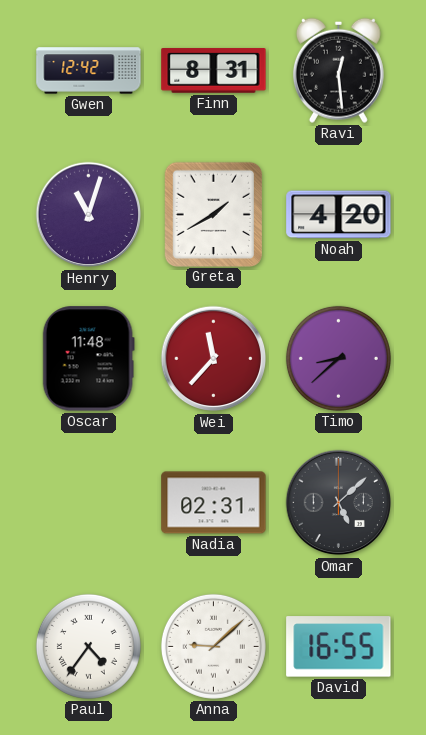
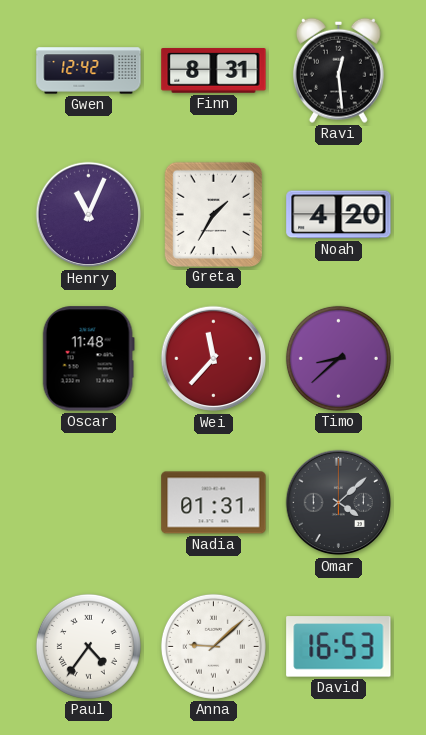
Henry: 11:03 -> 11:04 (89, 215)
Greta: 1:40 -> 1:35 (213, 214)
Nadia: 02:31 -> 01:31 (214, 503)
Omar: 5:08 -> 4:08 (339, 503)
David: 16:55 -> 16:53 (339, 647)
